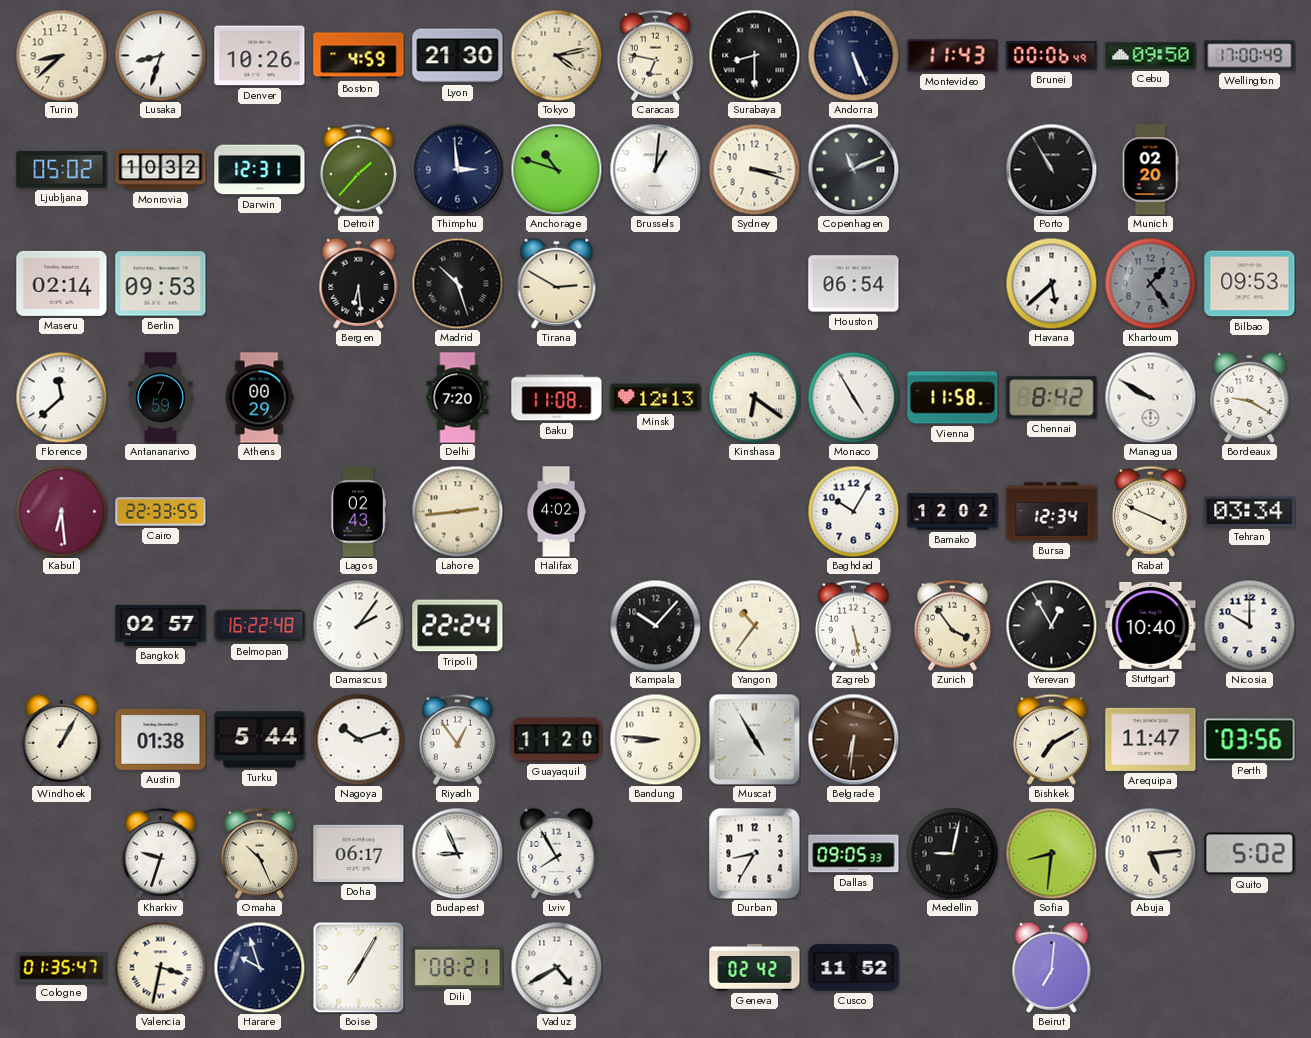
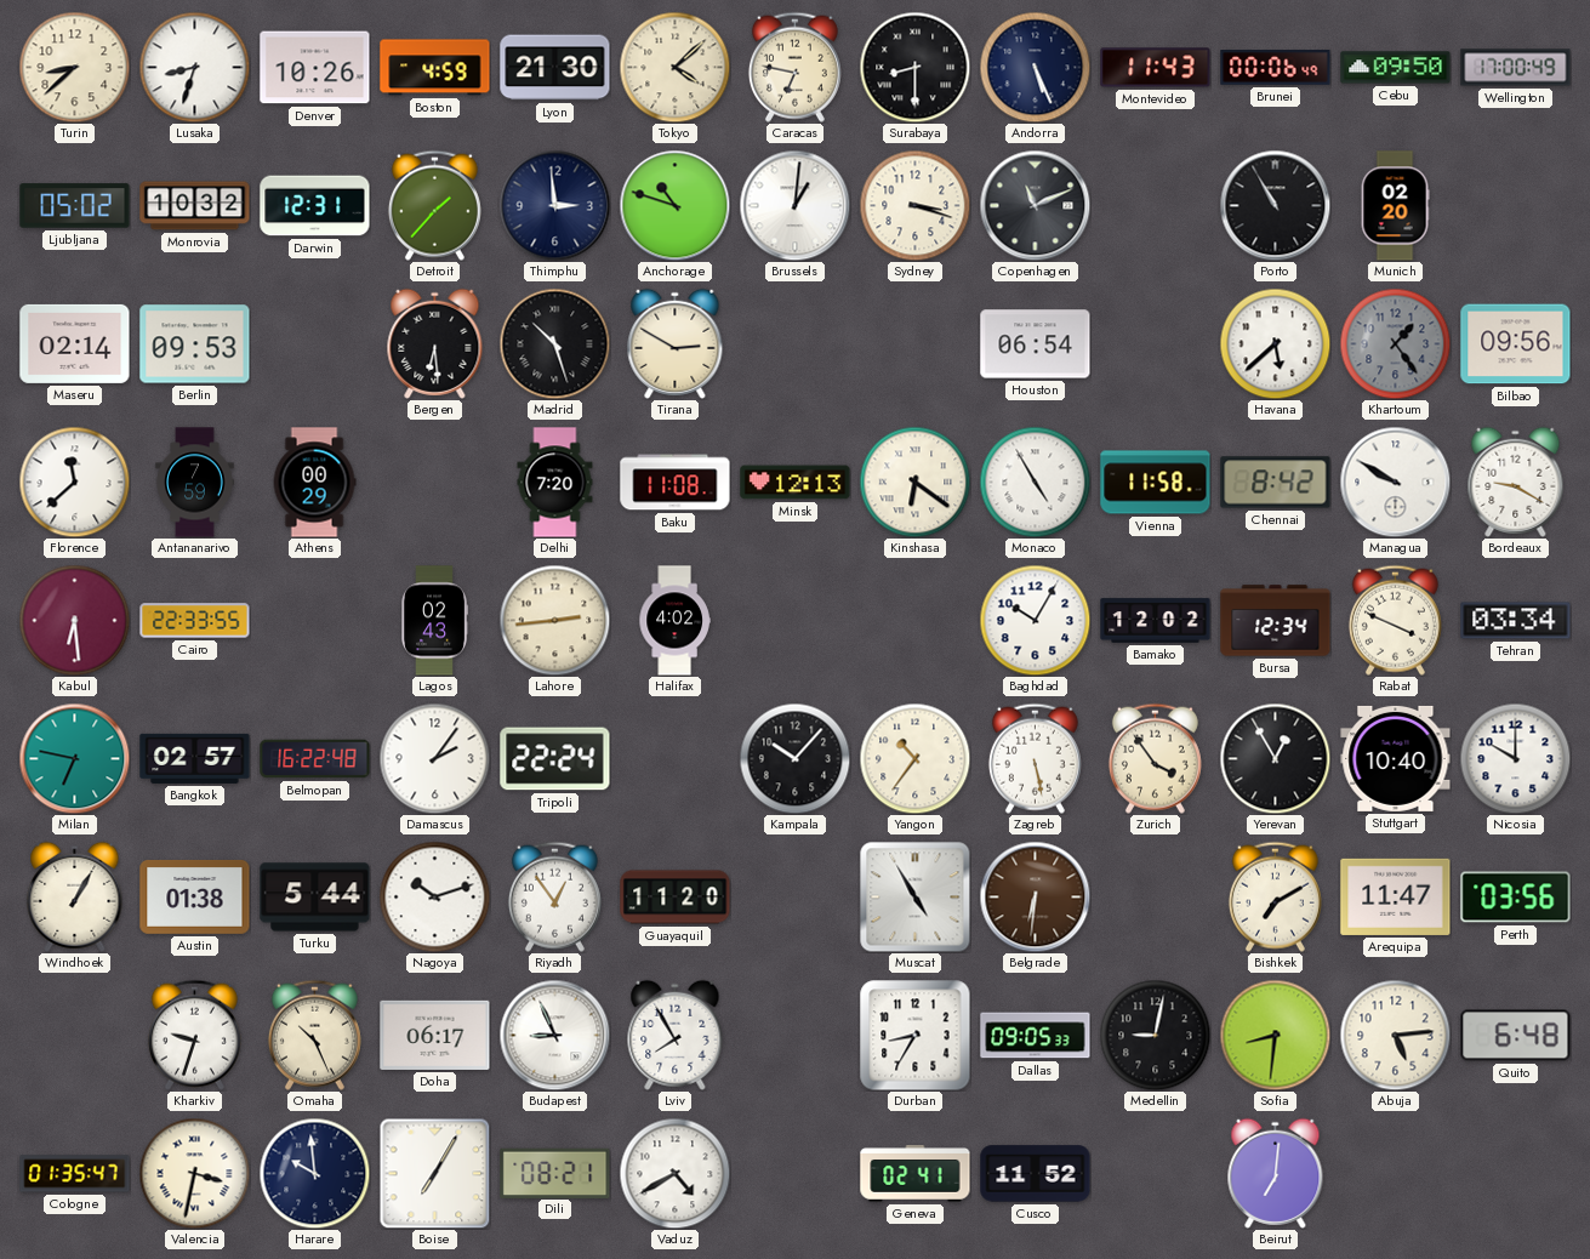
Tokyo: 4:13 -> 4:08 (674, 67)
Bilbao: 09:53 -> 09:56 (1516, 344)
Milan: none -> 6:47 (74, 758)
Bandung: 8:46 -> none (655, 739)
Quito: 5:02 -> 6:48 (1516, 1036)
Harare: 9:57 -> 9:59 (314, 1173)
Geneva: 02:42 -> 02:41 (916, 1174)
